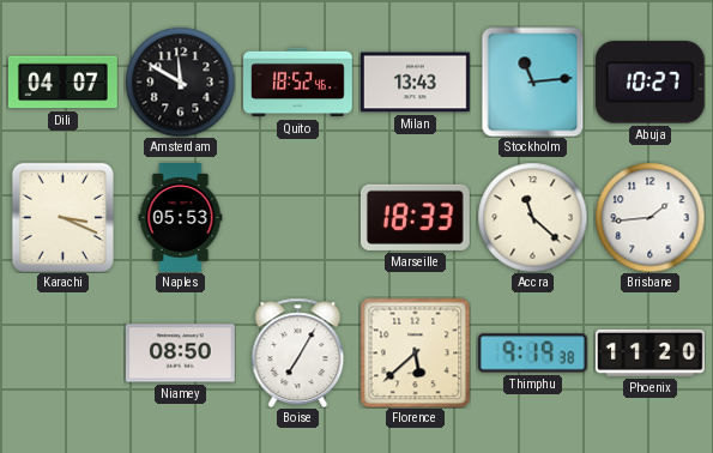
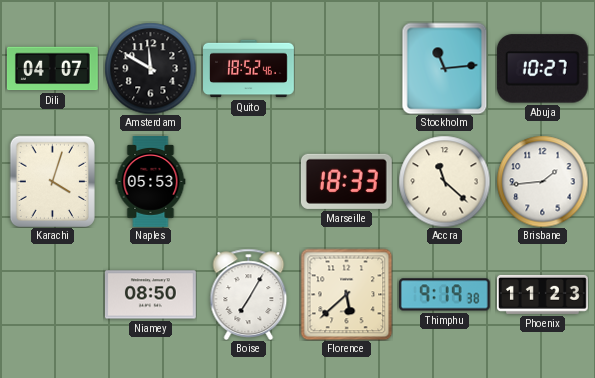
Milan: 13:43 -> none (416, 83)
Karachi: 3:19 -> 4:03 (52, 181)
Phoenix: 11:20 -> 11:23 (543, 294)
